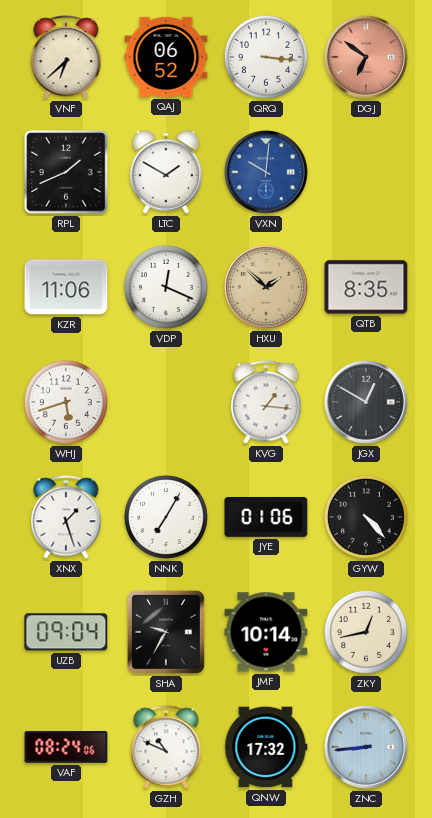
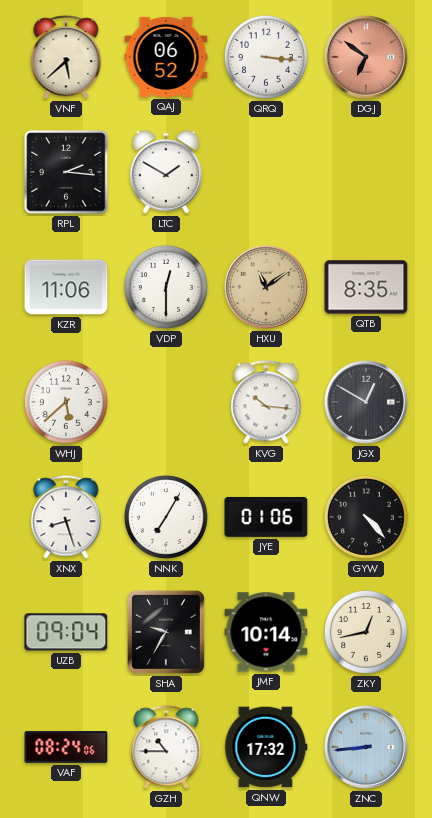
VNF: 6:38 -> 5:38 (66, 57)
RPL: 1:41 -> 2:16 (66, 172)
VXN: 10:01 -> none (267, 173)
VDP: 12:19 -> 12:30 (166, 287)
HXU: 1:52 -> 11:09 (267, 288)
WHJ: 5:42 -> 5:38 (66, 402)
KVG: 1:16 -> 10:16 (266, 402)
XNX: 1:27 -> 8:27 (66, 517)
GZH: 10:49 -> 10:45 (166, 747)
